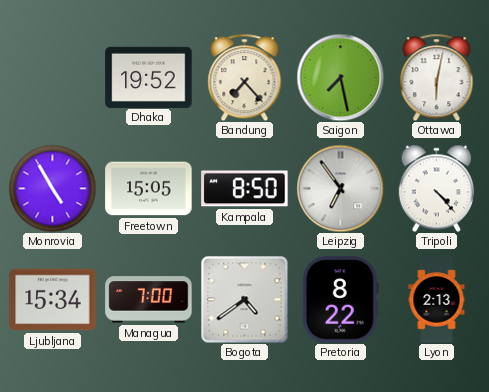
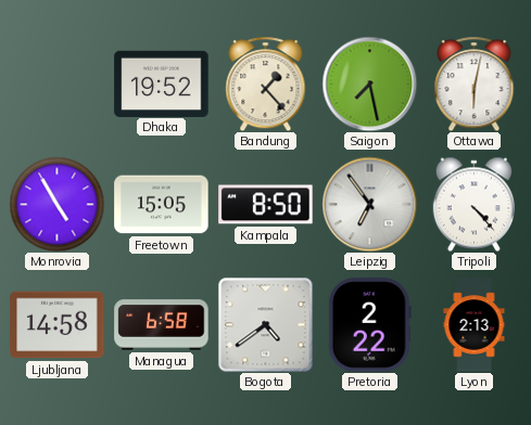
Bandung: 7:23 -> 1:23 (266, 83)
Ljubljana: 15:34 -> 14:58 (58, 325)
Managua: 7:00 -> 6:58 (162, 325)
Pretoria: 8:22 -> 2:22 (369, 325)
